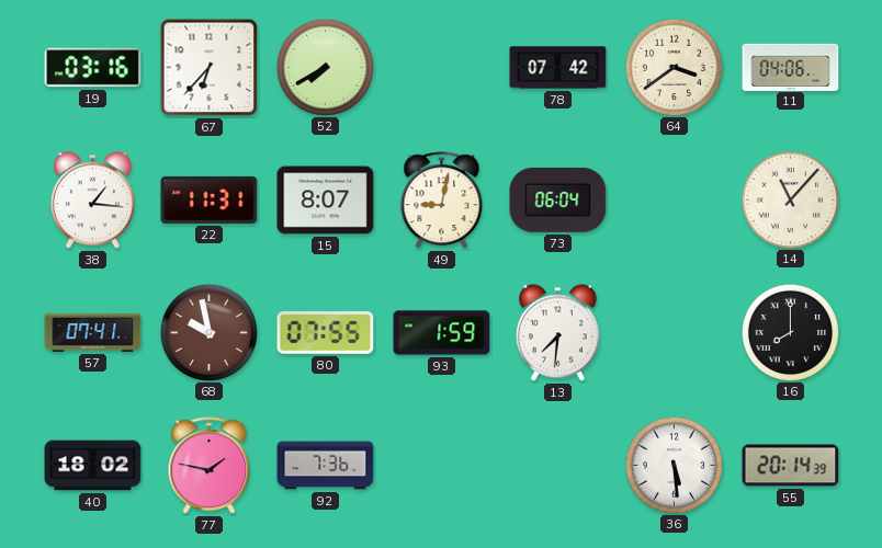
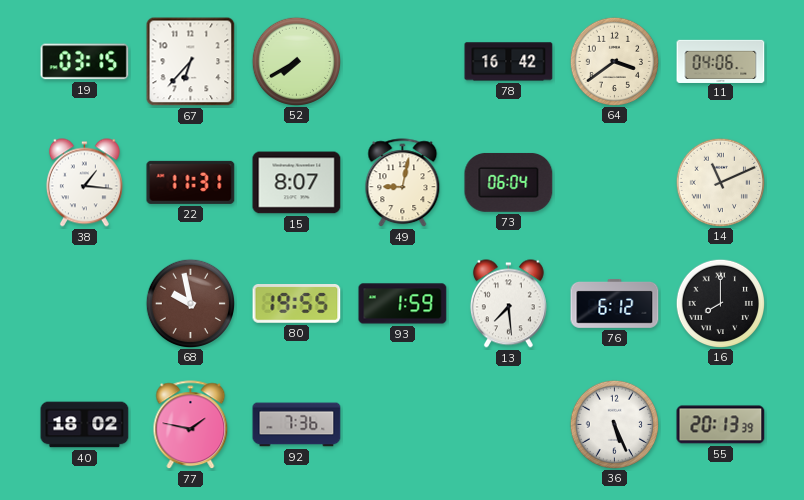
19: 03:16 -> 03:15 (85, 62)
78: 07:42 -> 16:42 (509, 62)
14: 11:07 -> 11:11 (720, 182)
57: 07:41 -> none (93, 332)
80: 07:55 -> 19:55 (297, 304)
13: 7:31 -> 7:29 (508, 304)
76: none -> 6:12 (615, 304)
36: 5:29 -> 5:26 (614, 424)
55: 20:14 -> 20:13 (721, 425)
